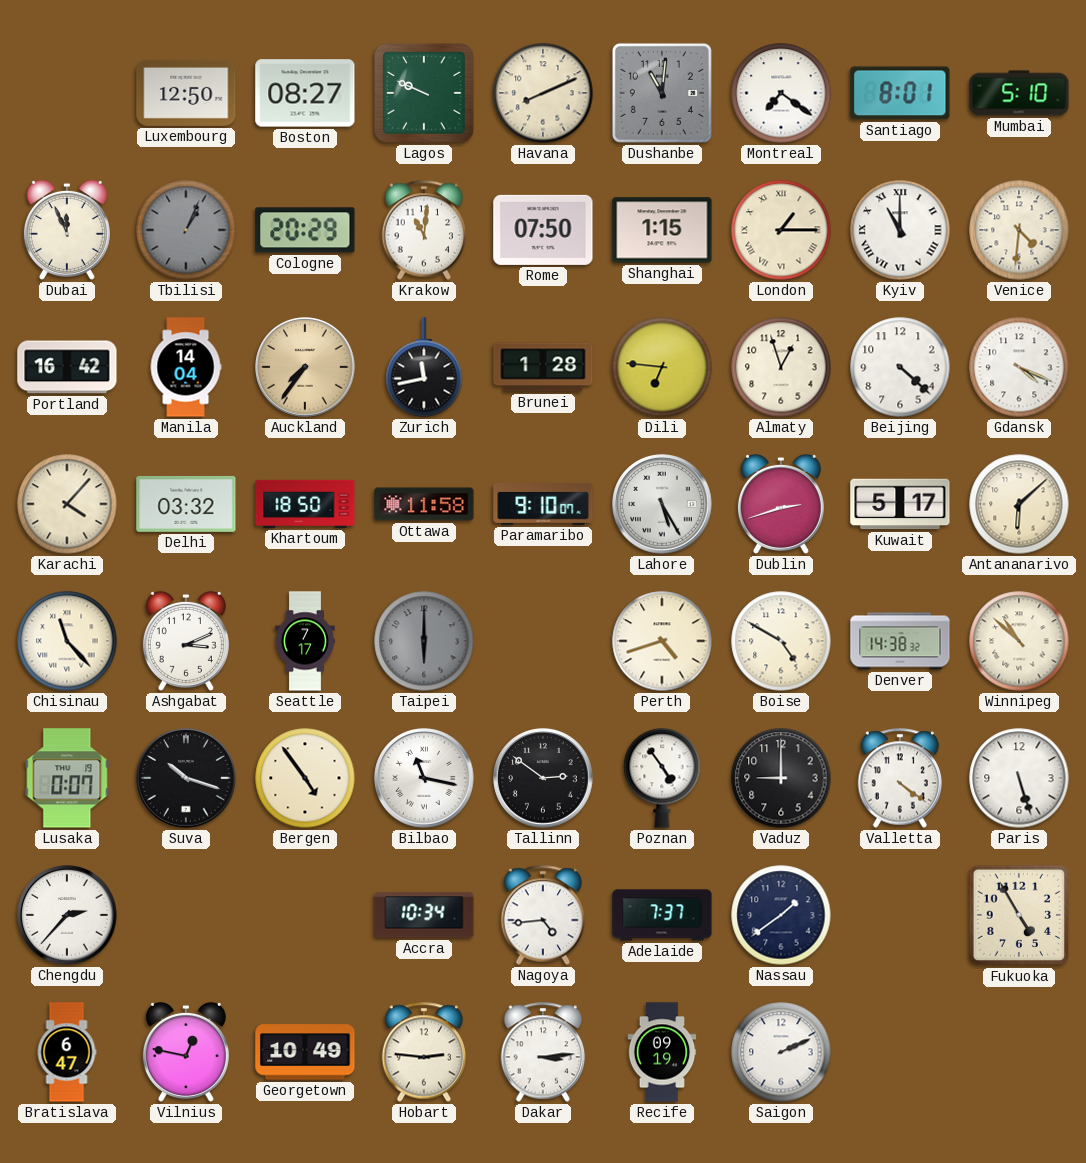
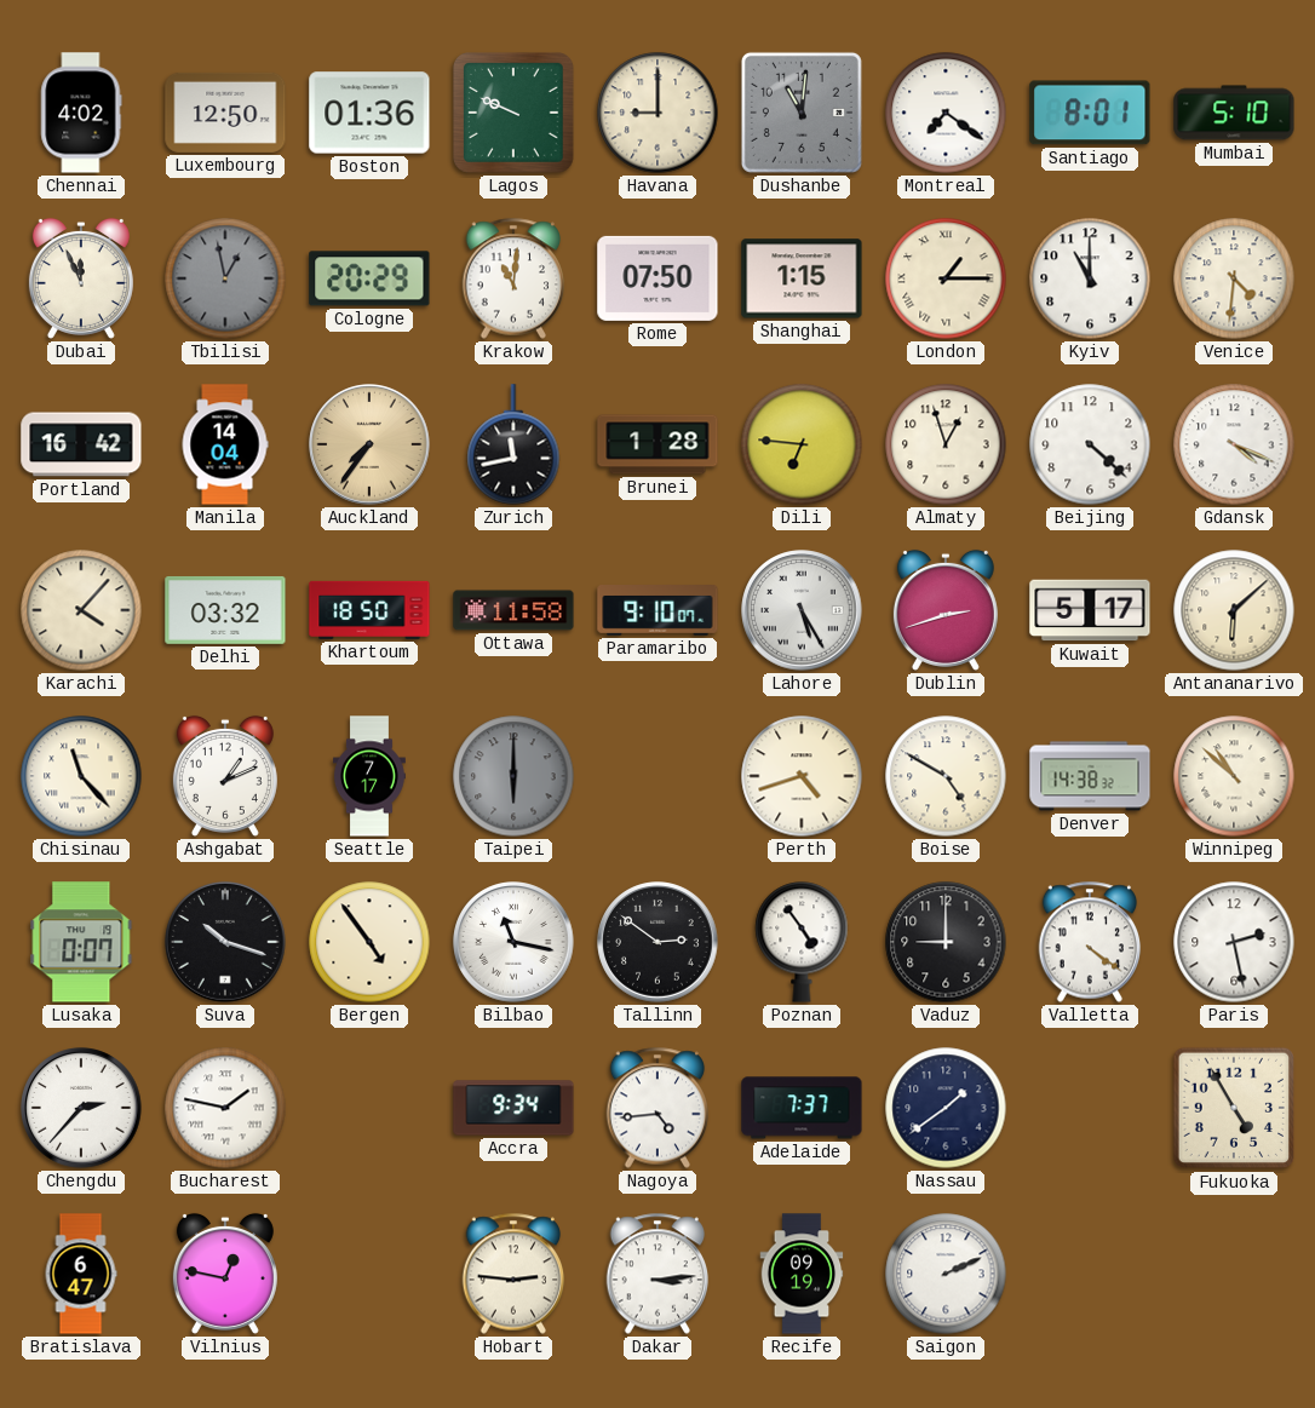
Chennai: none -> 4:02 (81, 113)
Boston: 08:27 -> 01:36 (369, 113)
Havana: 8:11 -> 9:00 (657, 113)
Tbilisi: 1:04 -> 12:58 (225, 278)
Kyiv numerals: Roman -> Arabic (1090, 278)
Ashgabat: 3:11 -> 1:11 (225, 776)
Paris: 5:27 -> 2:28 (1234, 942)
Bucharest: none -> 1:47 (225, 1108)
Accra: 10:34 -> 9:34 (513, 1108)
Georgetown: 10:49 -> none (305, 1052)
